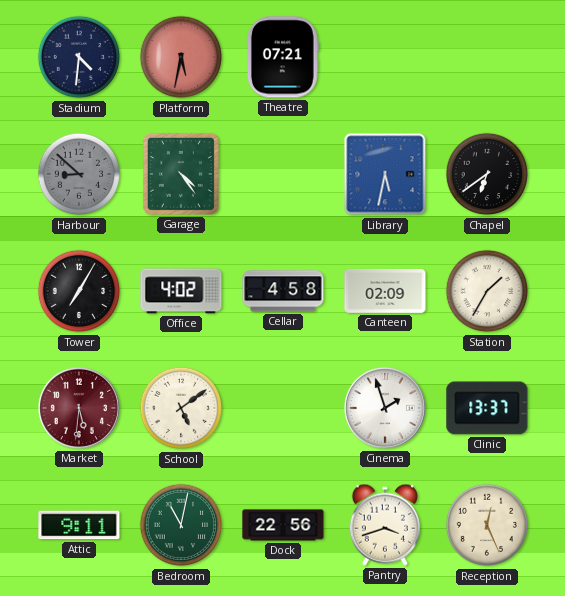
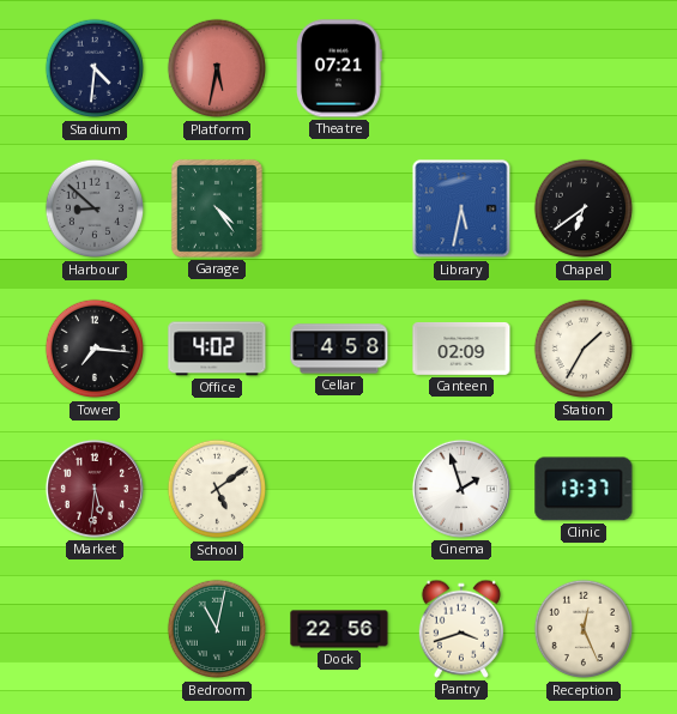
Tower: 7:05 -> 7:16 (95, 349)
Attic: 9:11 -> none (79, 525)
